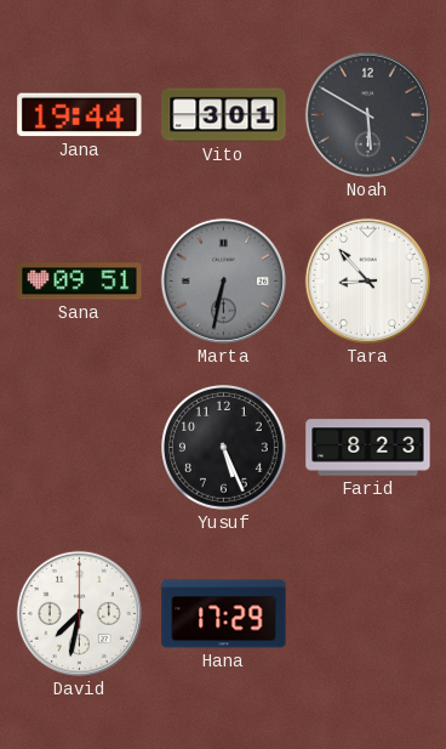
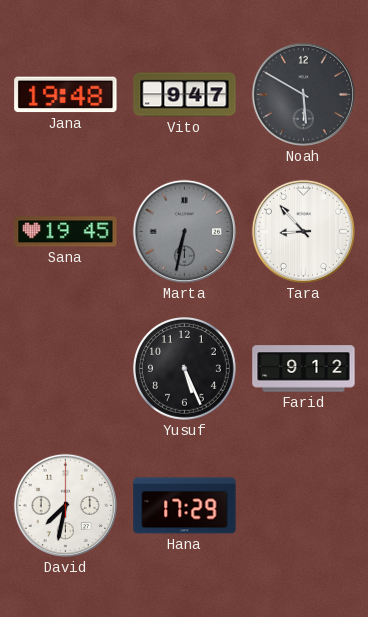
Jana: 19:44 -> 19:48 (66, 95)
Vito: 3:01 -> 9:47 (185, 95)
Sana: 09:51 -> 19:45 (66, 232)
Farid: 8:23 -> 9:12 (304, 369)
